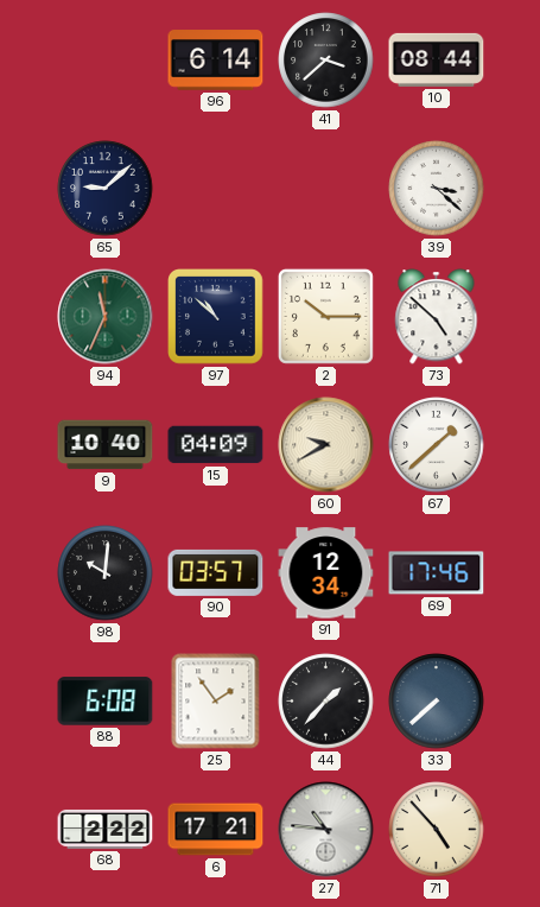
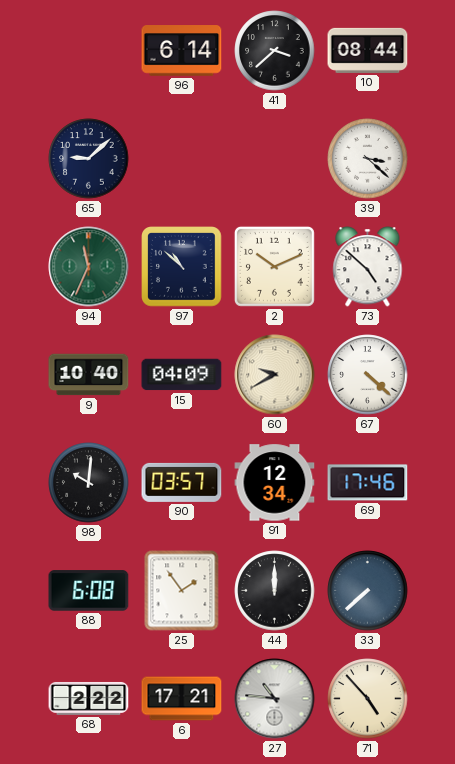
2: 10:15 -> 10:11 (274, 266)
67: 1:38 -> 4:22 (368, 375)
44: 1:37 -> 12:00 (275, 591)
